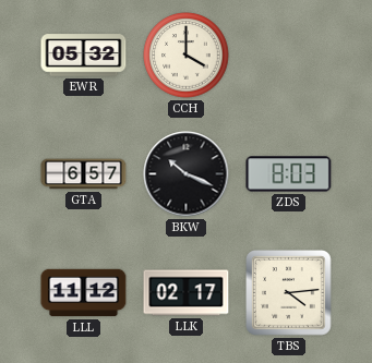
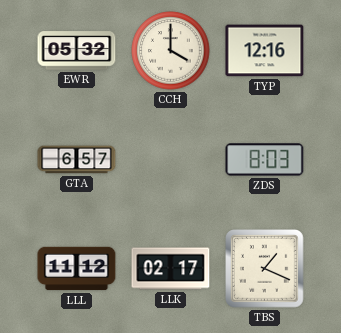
TYP: none -> 12:16 (265, 51)
BKW: 10:19 -> none (187, 174)
TBS: 4:14 -> 1:19 (265, 269)
